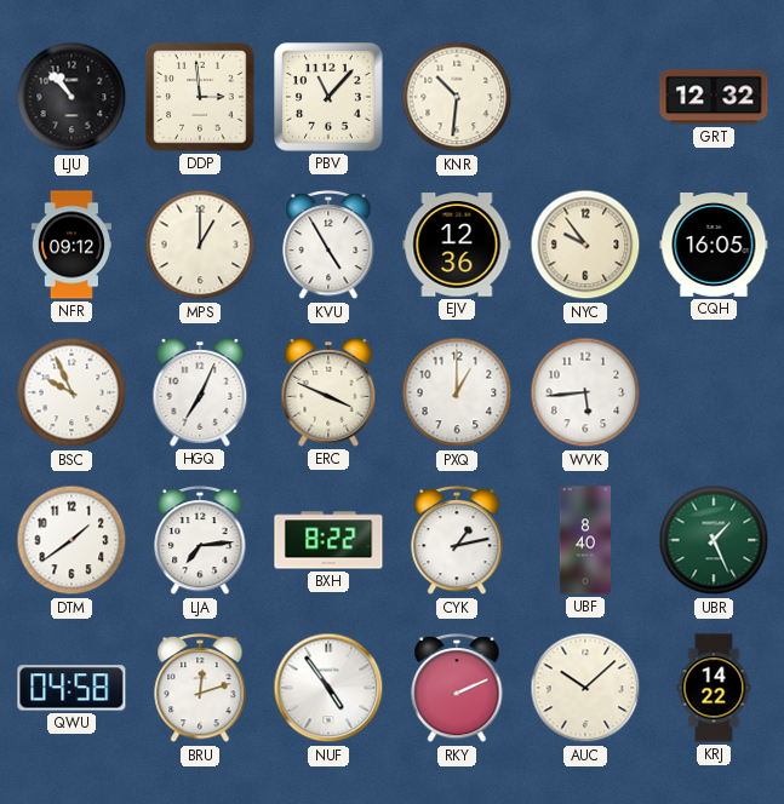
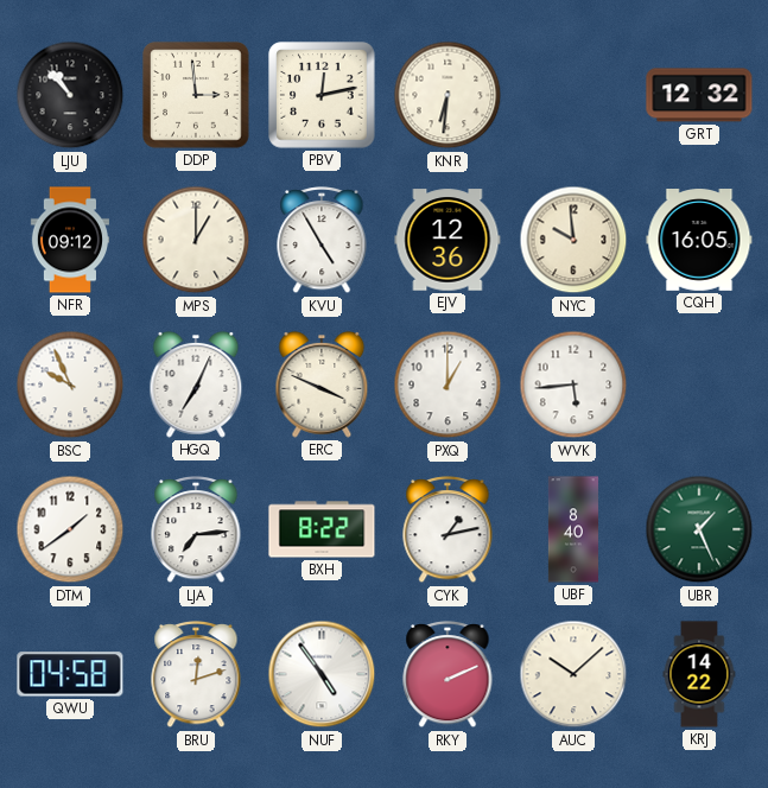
PBV: 11:07 -> 12:13 (322, 95)
KNR: 10:31 -> 6:31 (448, 95)
NYC: 9:54 -> 9:59 (573, 240)
